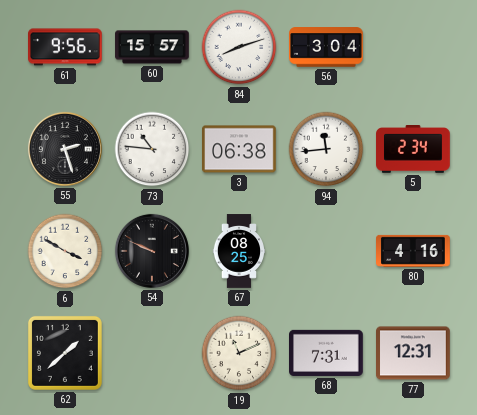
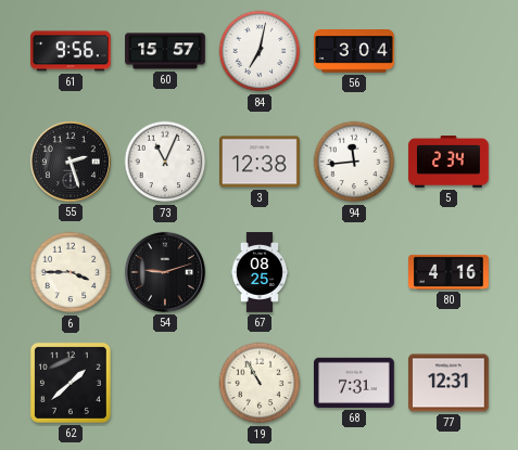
84: 8:12 -> 7:02 (260, 51)
73: 10:46 -> 11:04 (165, 162)
3: 06:38 -> 12:38 (260, 162)
6: 3:50 -> 3:45 (71, 272)
54: 9:49 -> 9:12 (165, 272)
19: 11:11 -> 10:55 (260, 383)
